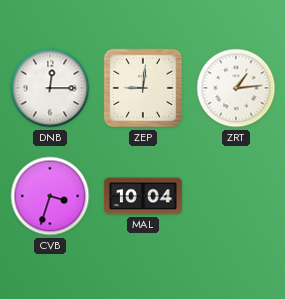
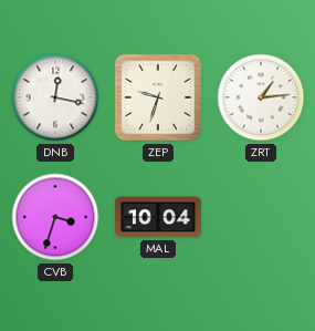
DNB: 12:15 -> 12:17 (55, 97)
ZEP: 9:01 -> 9:33 (158, 97)
